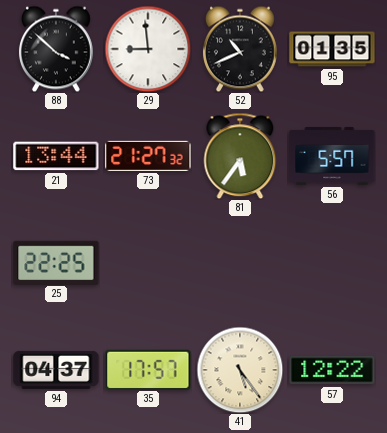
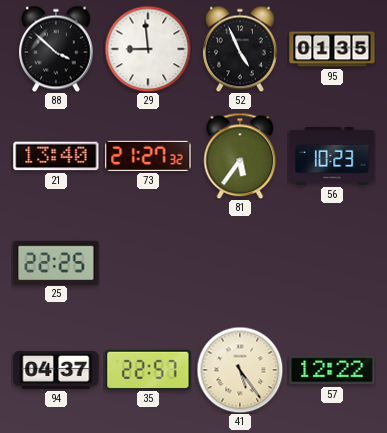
52: 10:41 -> 4:56 (240, 49)
21: 13:44 -> 13:40 (56, 156)
56: 5:57 -> 10:23 (332, 156)
35: 17:57 -> 22:57 (148, 369)
